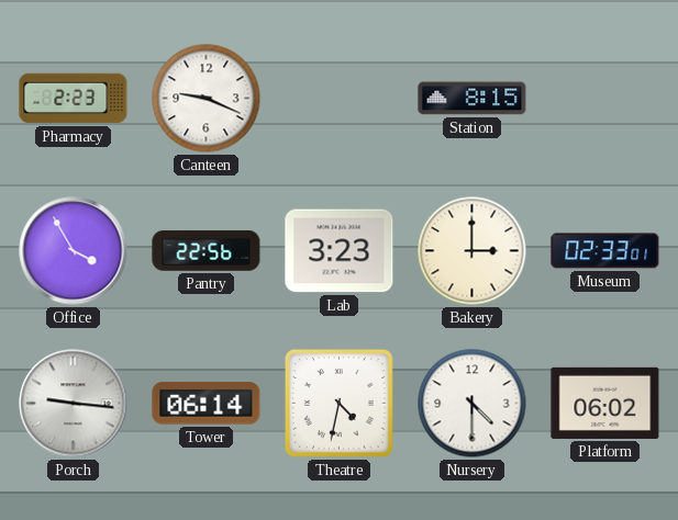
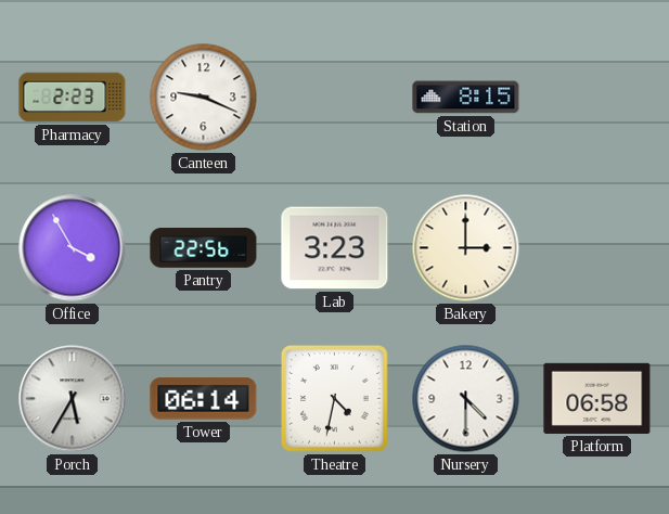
Museum: 02:33 -> none (605, 251)
Porch: 9:16 -> 5:35 (73, 399)
Platform: 06:02 -> 06:58 (597, 398)
